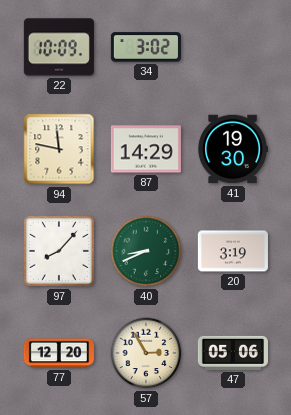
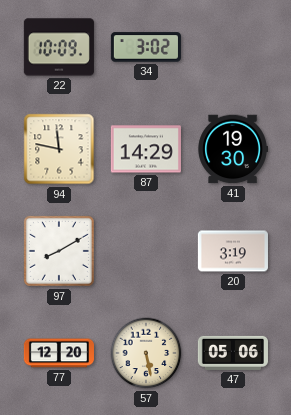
97: 8:07 -> 8:10 (59, 251)
40: 8:41 -> none (146, 251)
57: 2:55 -> 5:28 (146, 353)
